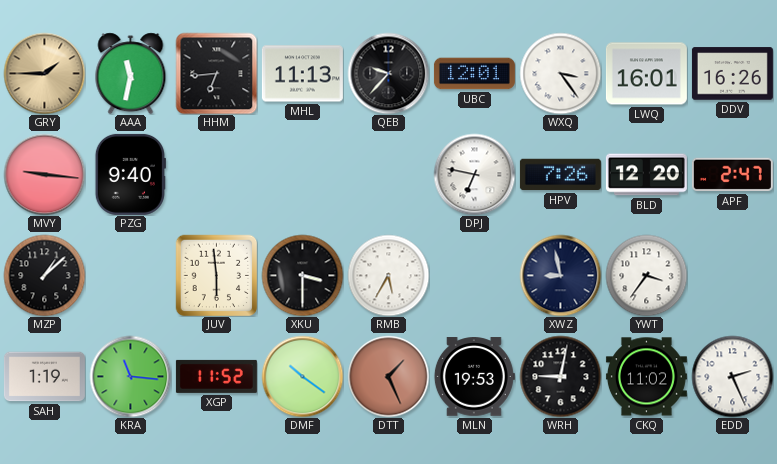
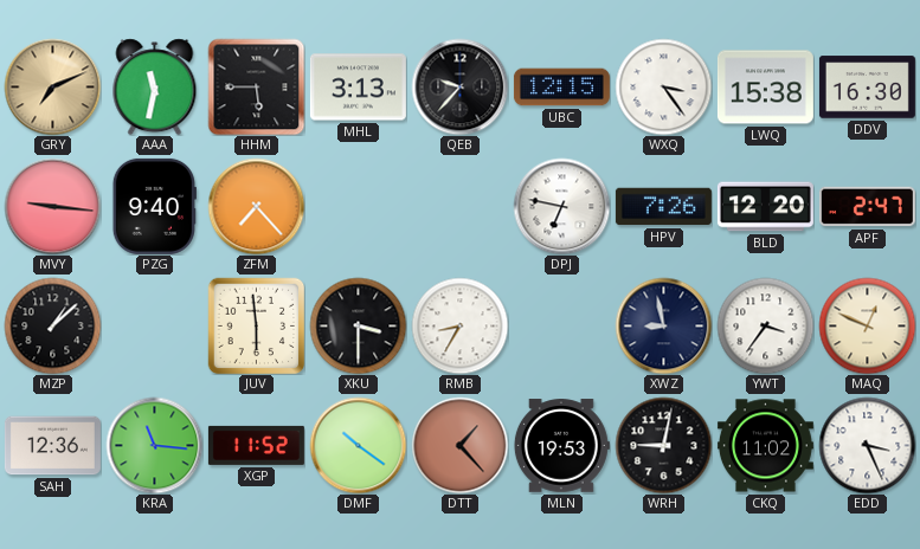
GRY: 1:45 -> 7:11 (52, 86)
HHM: 6:44 -> 5:45 (256, 86)
MHL: 11:13 -> 3:13 (358, 88)
UBC: 12:01 -> 12:15 (561, 88)
LWQ: 16:01 -> 15:38 (765, 88)
DDV: 16:26 -> 16:30 (867, 88)
ZFM: none -> 7:23 (256, 206)
RMB: 5:35 -> 8:35 (459, 325)
MAQ: none -> 12:49 (867, 325)
SAH: 1:19 -> 12:36 (52, 446)
DTT: 1:26 -> 1:23 (459, 445)
EDD: 2:26 -> 3:26 (867, 445)
